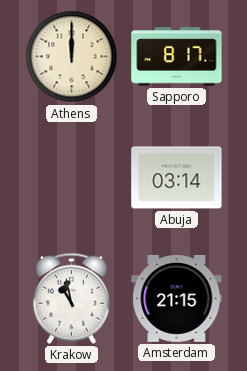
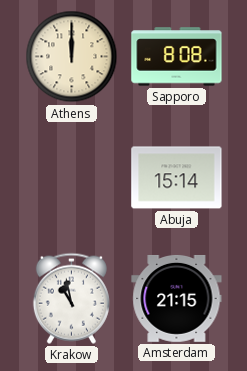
Sapporo: 8:17 -> 8:08 (177, 57)
Abuja: 03:14 -> 15:14 (177, 178)
